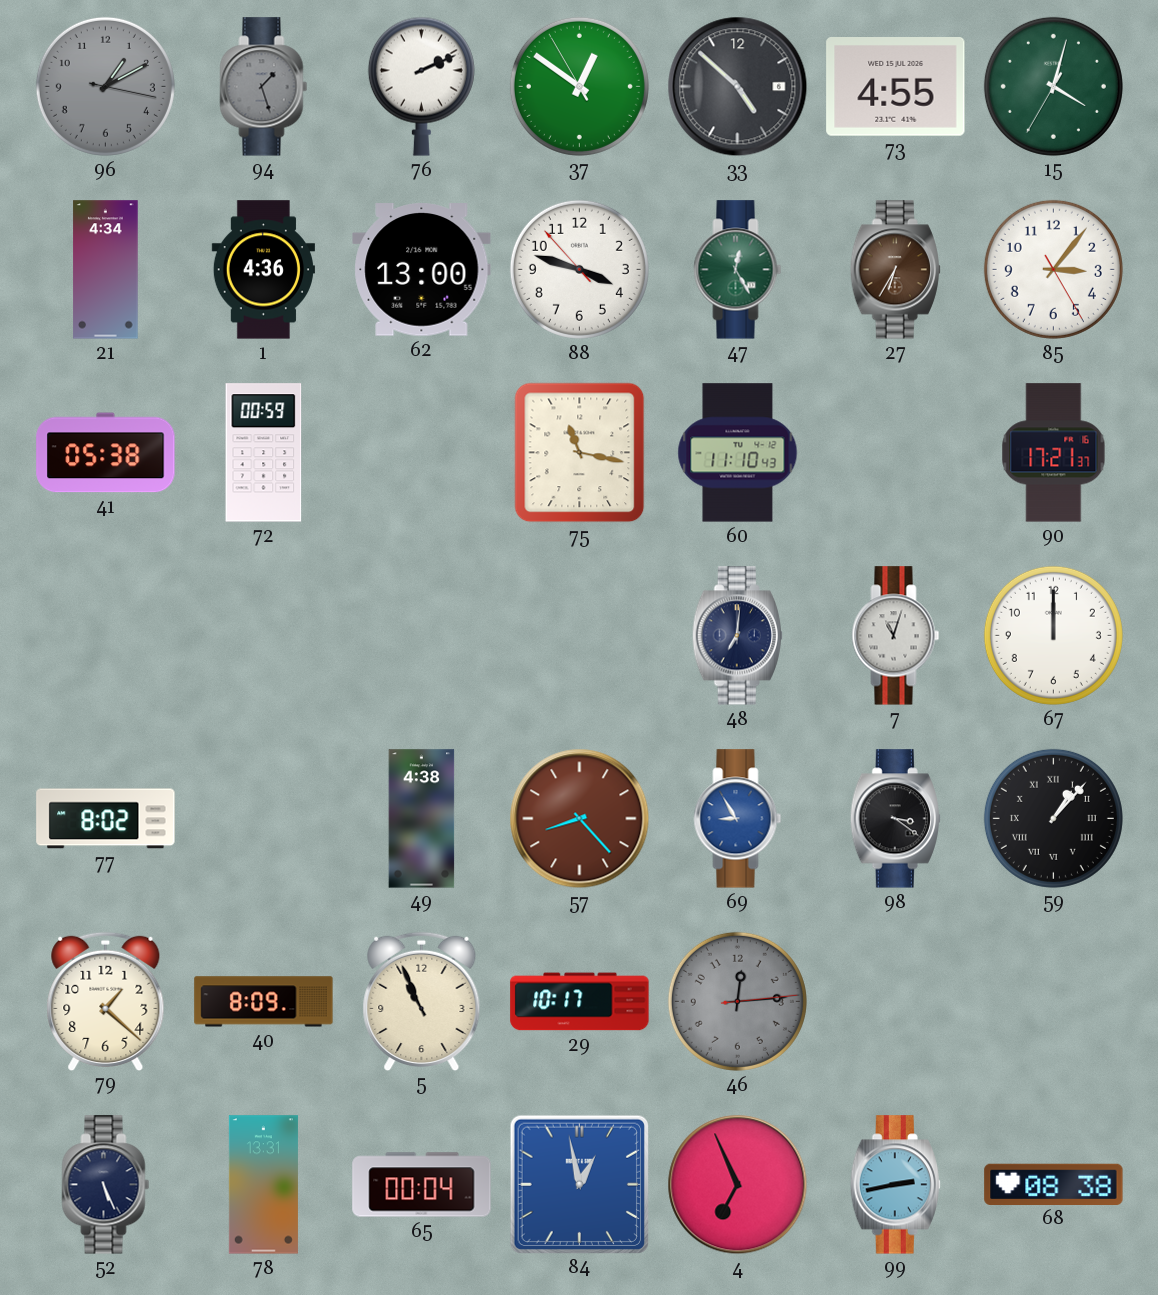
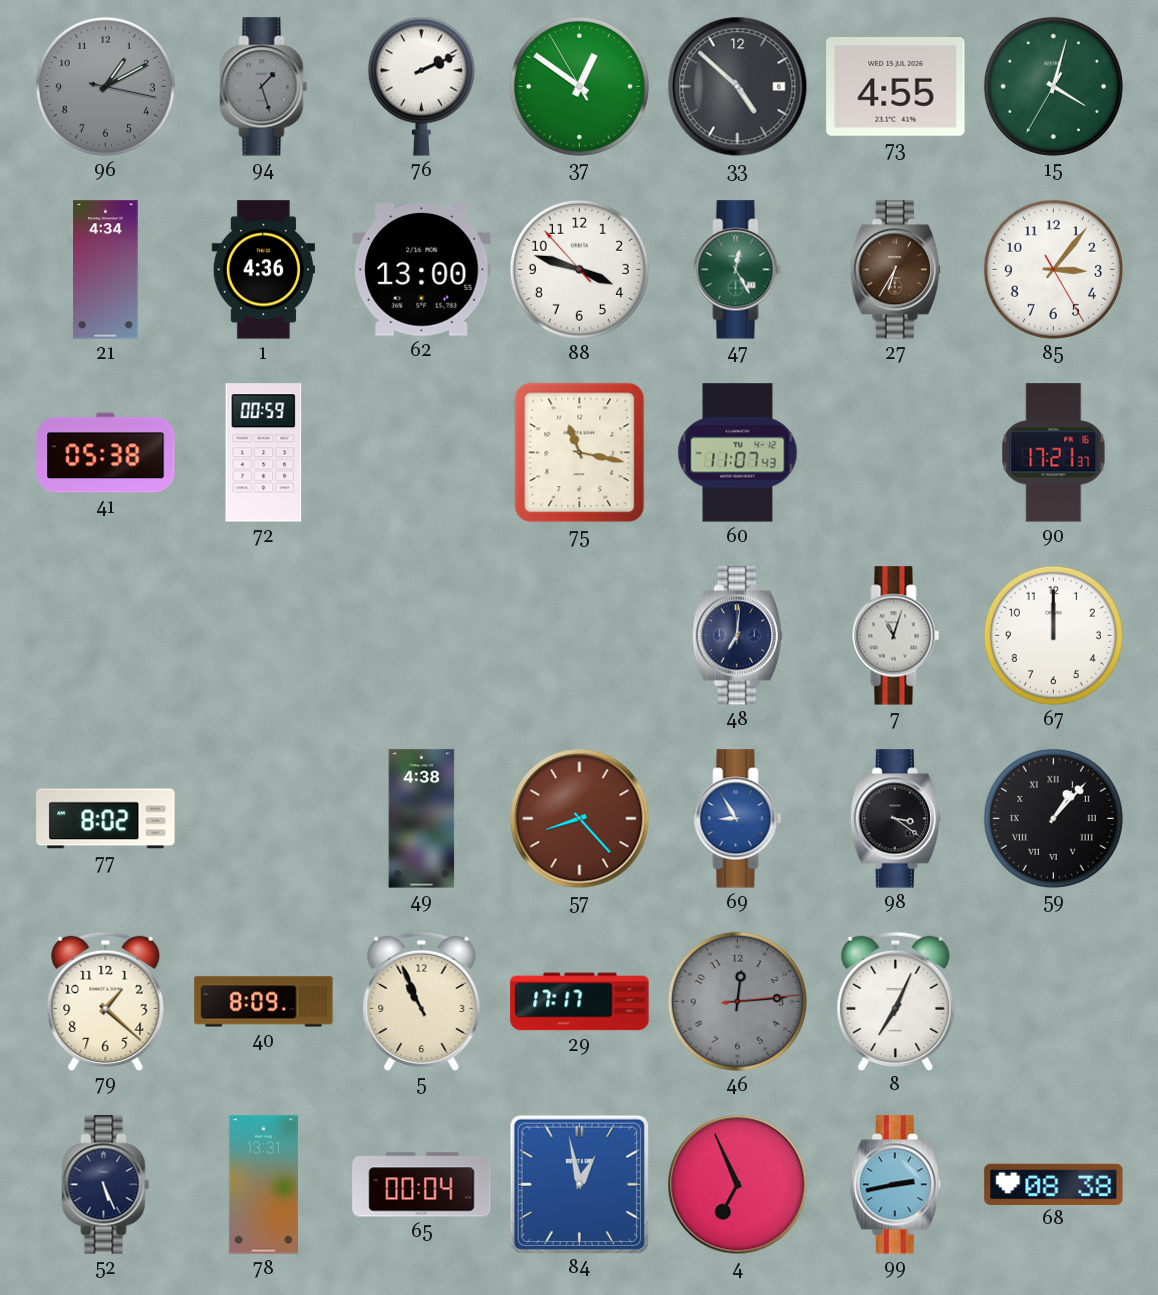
60: 11:10 -> 11:07 (738, 453)
29: 10:17 -> 17:17 (580, 1002)
8: none -> 7:04 (896, 1001)
